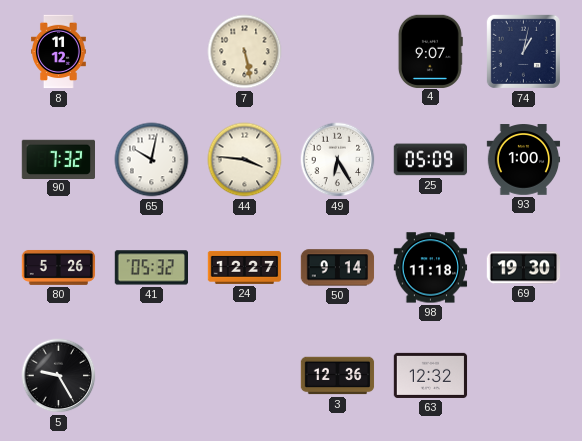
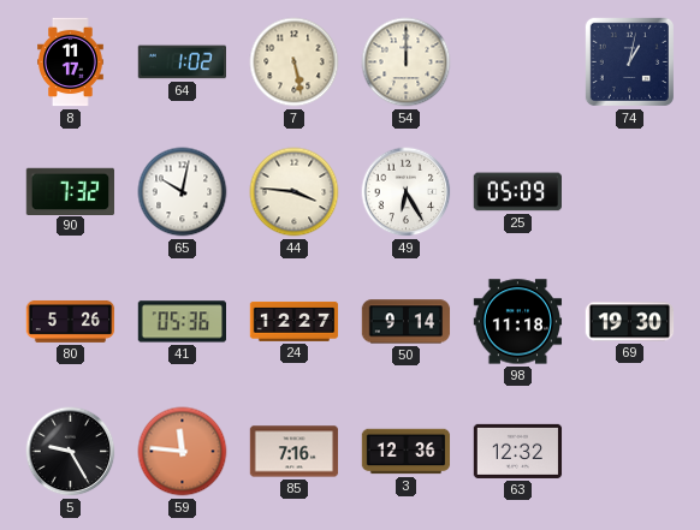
8: 11:12 -> 11:17 (71, 62)
64: none -> 1:02 (182, 62)
54: none -> 12:00 (407, 62)
4: 9:07 -> none (430, 51)
93: 1:00 -> none (524, 160)
41: 05:32 -> 05:36 (182, 322)
59: none -> 11:46 (183, 452)
85: none -> 7:16 (295, 452)
